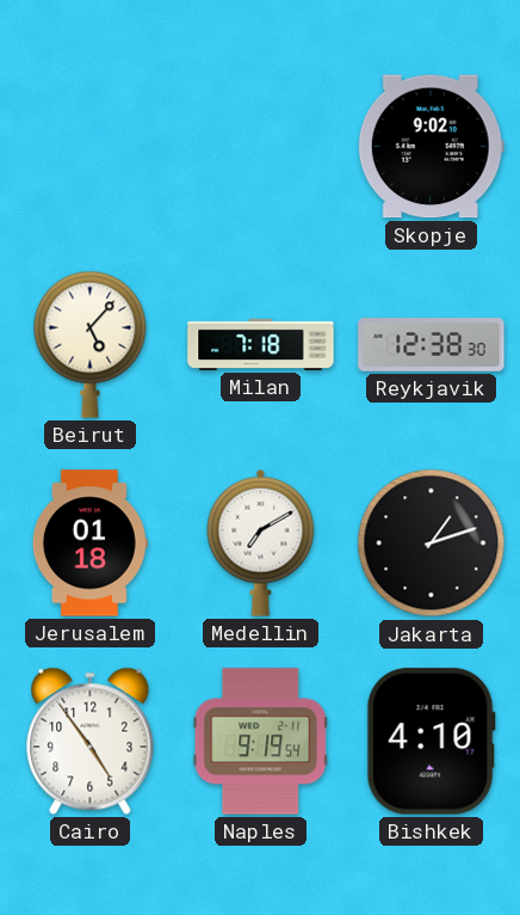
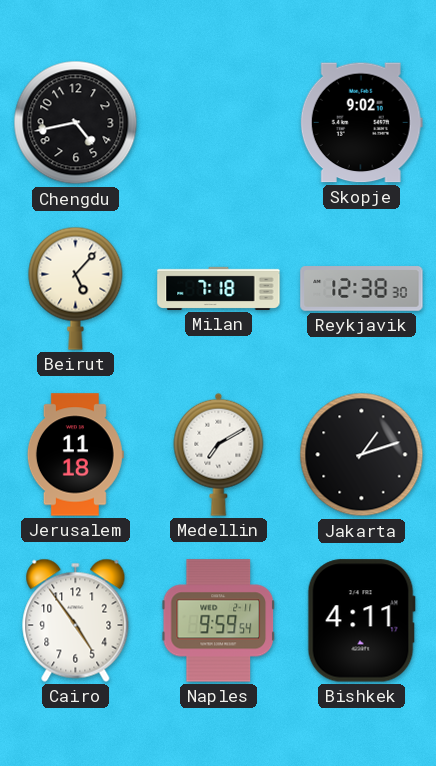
Chengdu: none -> 4:43 (76, 123)
Jerusalem: 01:18 -> 11:18 (75, 455)
Naples: 9:19 -> 9:59 (218, 621)
Bishkek: 4:10 -> 4:11 (361, 621)
